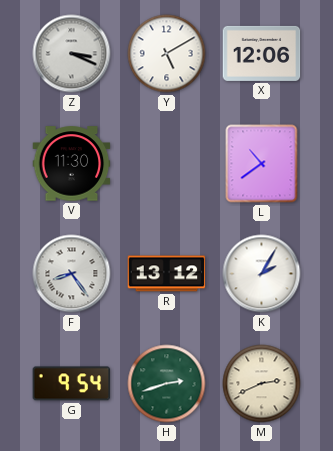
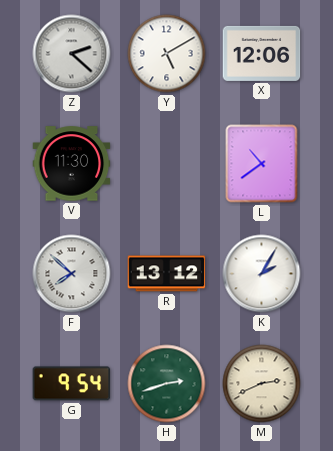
Z: 3:19 -> 2:22 (72, 54)
F: 8:24 -> 7:52 (72, 274)
